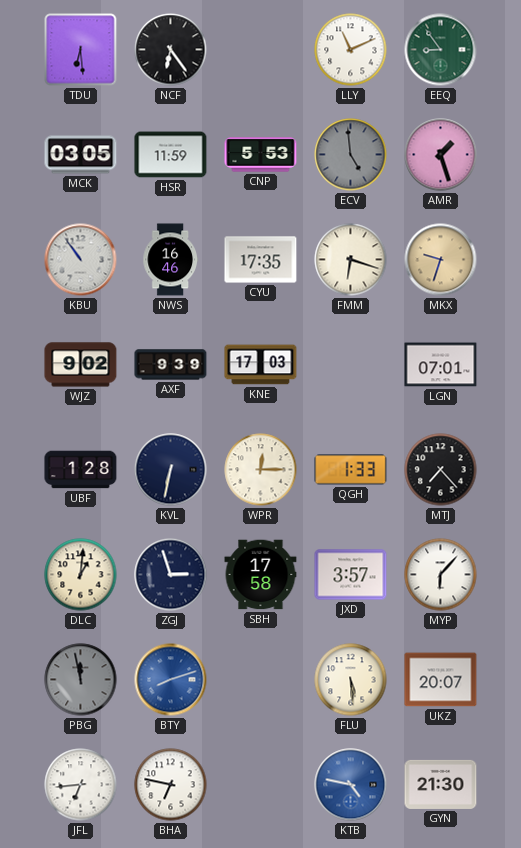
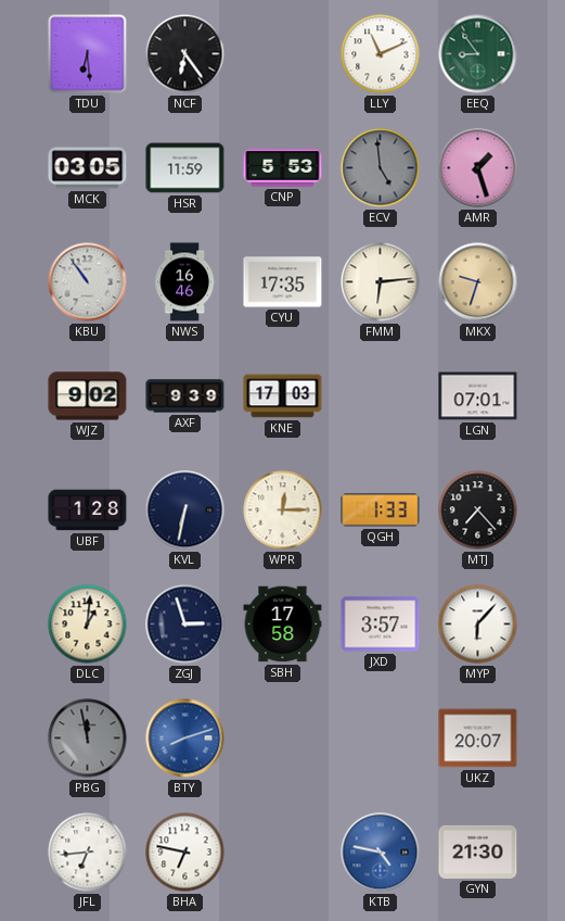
FMM: 6:18 -> 6:14 (381, 282)
FLU: 5:29 -> none (351, 680)
